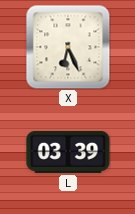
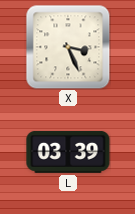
X: 6:26 -> 3:26 (68, 47)
